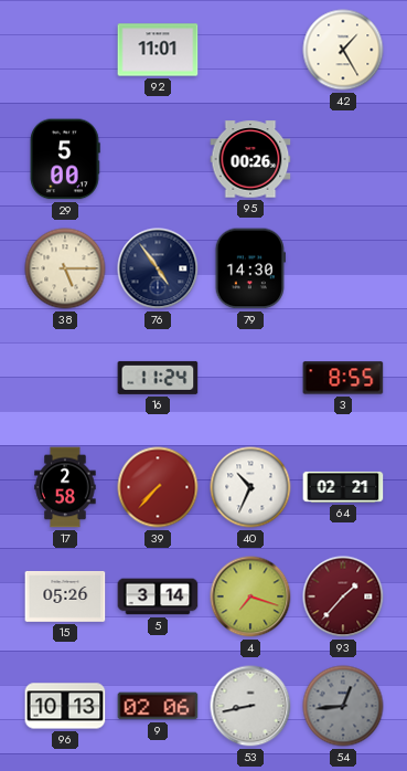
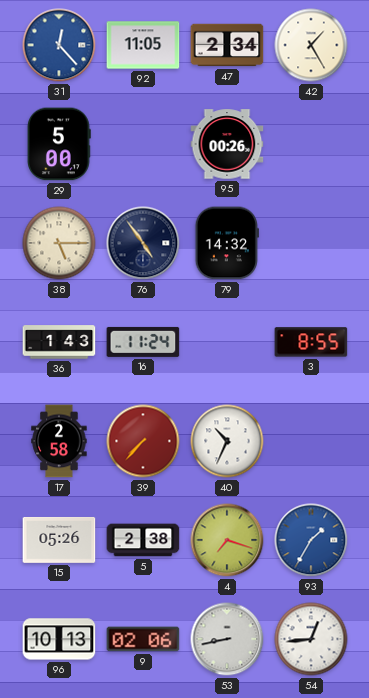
31: none -> 12:23 (59, 45)
92: 11:01 -> 11:05 (143, 45)
47: none -> 2:34 (227, 45)
79: 14:30 -> 14:32 (227, 243)
36: none -> 1:43 (59, 342)
64: 02:21 -> none (343, 487)
5: 3:14 -> 2:38 (143, 540)
93: 1:37 -> 1:35 (311, 540)
93 dial: burgundy -> blue (311, 540)
54 dial: grey -> white (311, 639)
